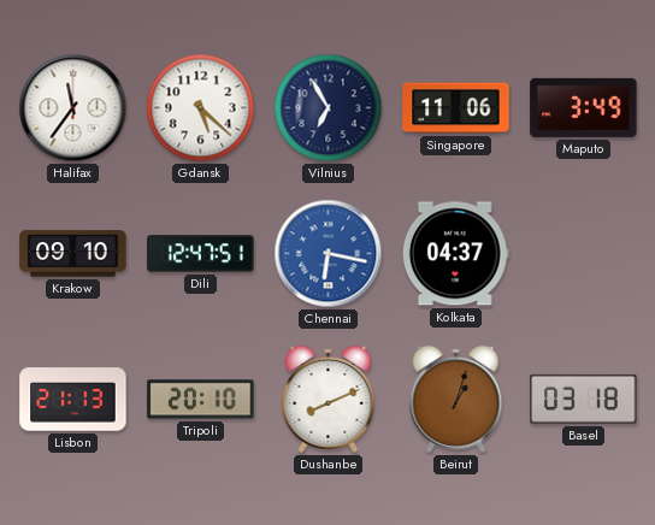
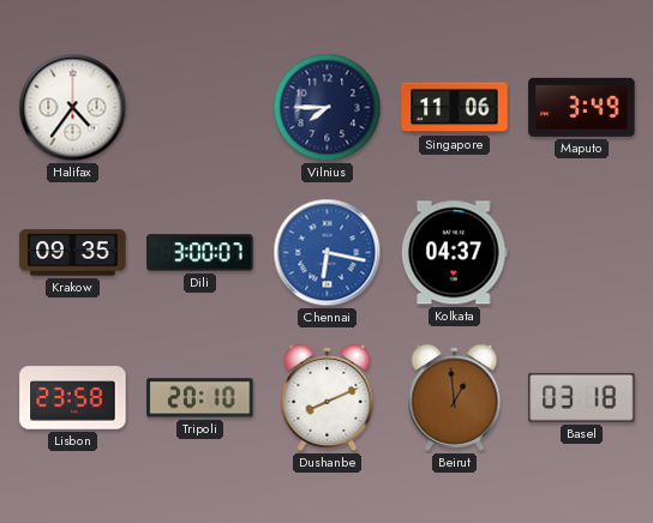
Halifax: 11:36 -> 4:36 (73, 108)
Gdansk: 5:22 -> none (201, 108)
Vilnius: 6:55 -> 7:45 (328, 108)
Krakow: 09:10 -> 09:35 (73, 253)
Dili: 12:47 -> 3:00 (200, 253)
Lisbon: 21:13 -> 23:58 (73, 398)
Beirut: 1:03 -> 12:59 (455, 397)
